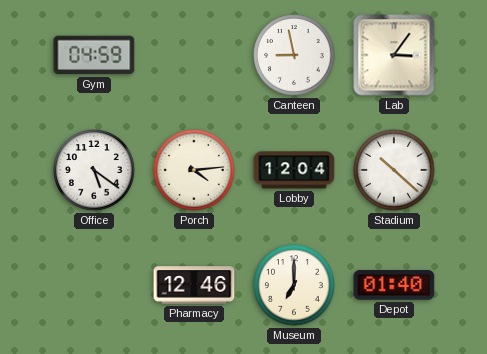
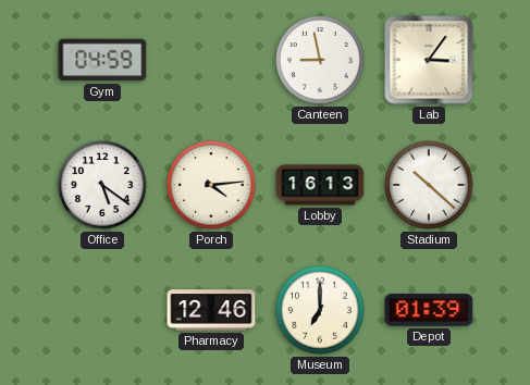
Lobby: 12:04 -> 16:13 (320, 185)
Depot: 01:40 -> 01:39 (429, 310)
